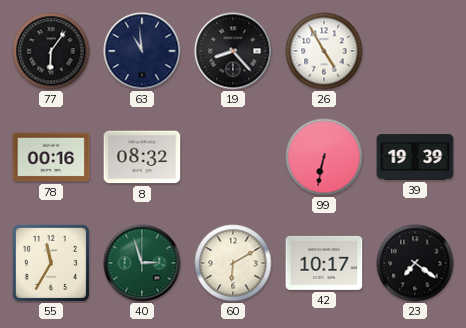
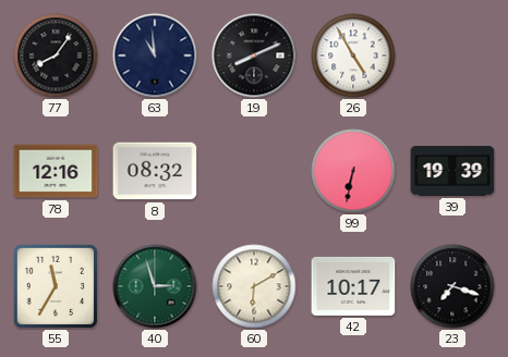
77: 6:06 -> 8:06 (56, 56)
19: 8:23 -> 8:11 (254, 56)
78: 00:16 -> 12:16 (56, 171)
23: 7:21 -> 7:18 (452, 286)
